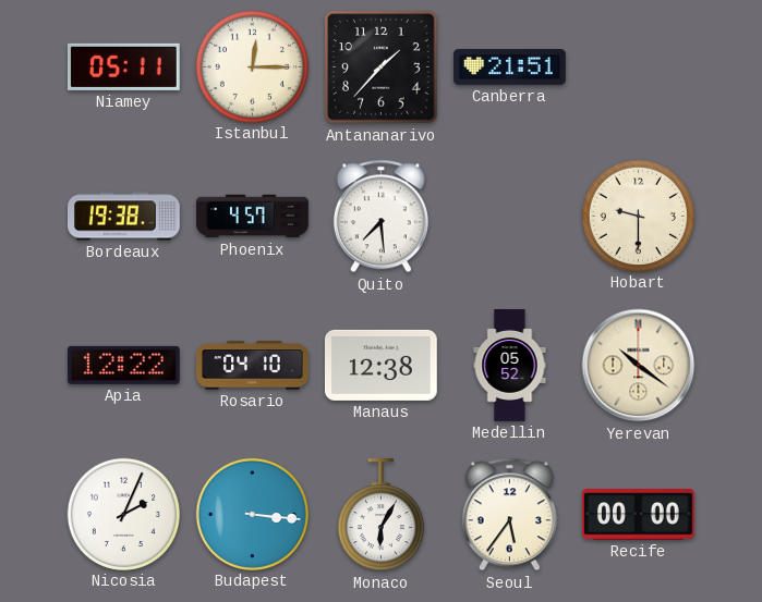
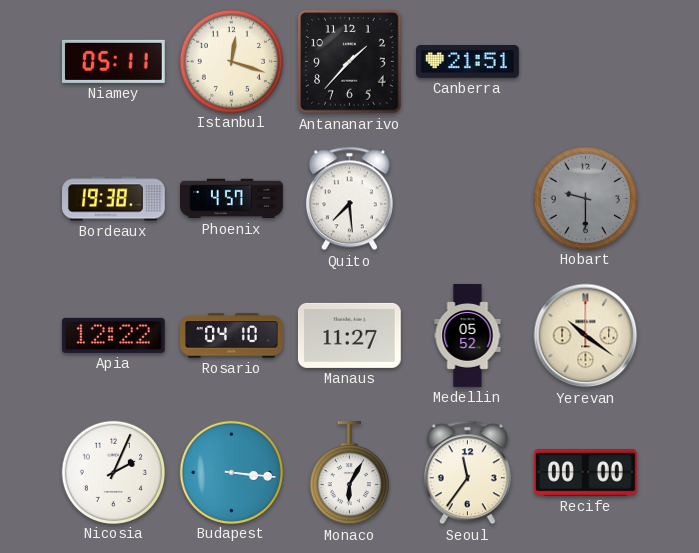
Istanbul: 12:15 -> 12:18 (231, 61)
Hobart dial: cream -> grey (585, 198)
Manaus: 12:38 -> 11:27 (349, 335)
Seoul: 5:36 -> 11:36 (467, 473)
